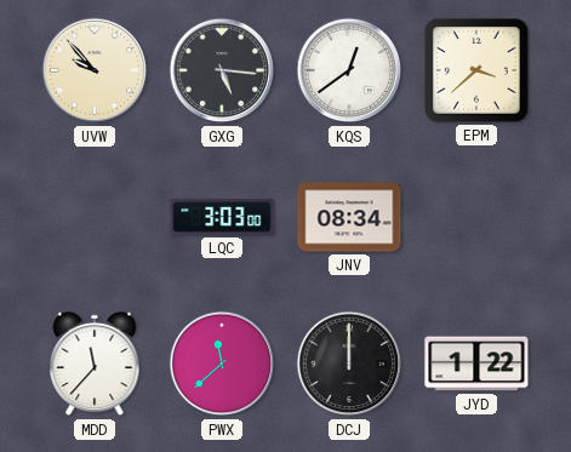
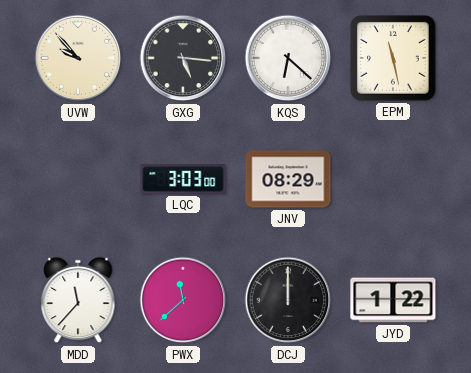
KQS: 12:39 -> 6:22 (288, 58)
EPM: 3:38 -> 11:28 (394, 59)
JNV: 08:34 -> 08:29 (288, 179)
